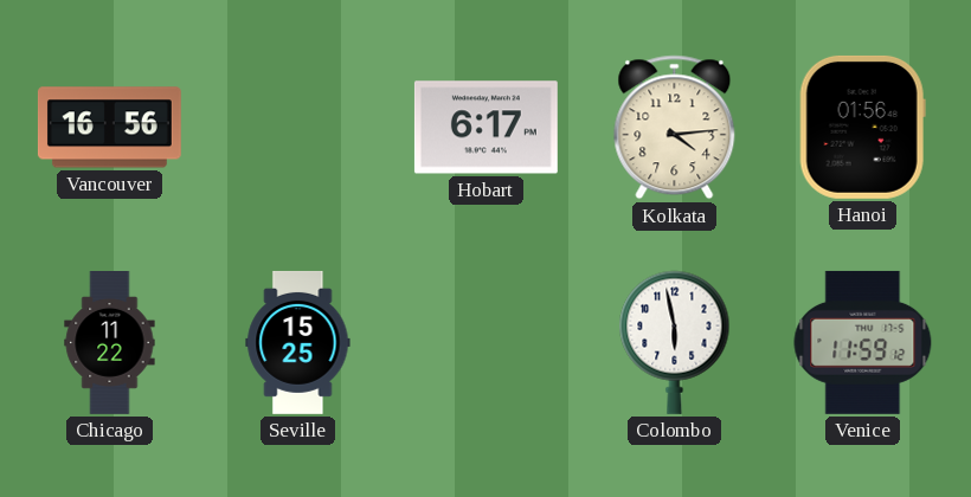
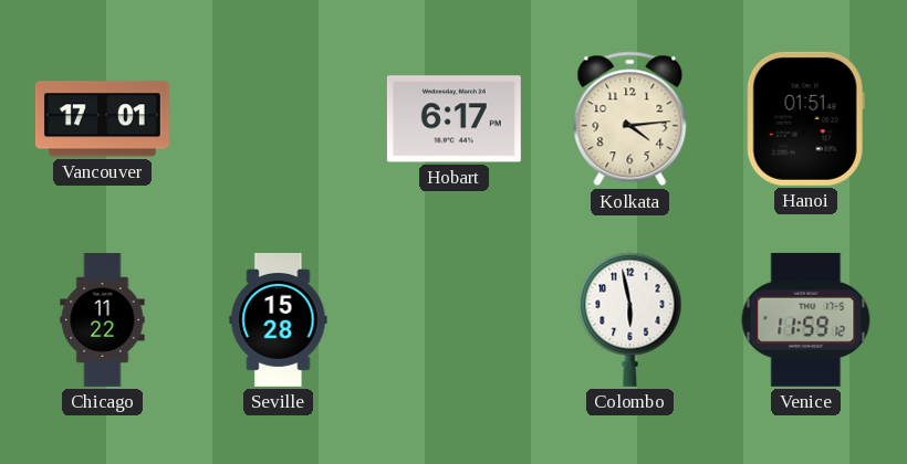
Vancouver: 16:56 -> 17:01 (102, 119)
Hanoi: 01:56 -> 01:51 (805, 118)
Seville: 15:25 -> 15:28 (279, 319)
